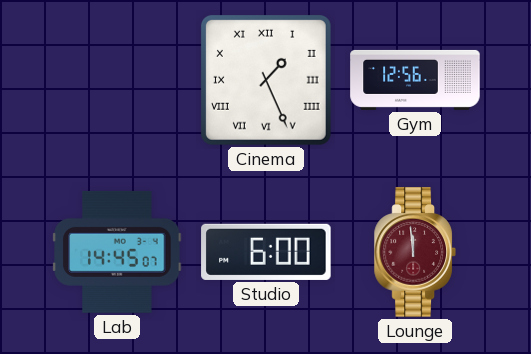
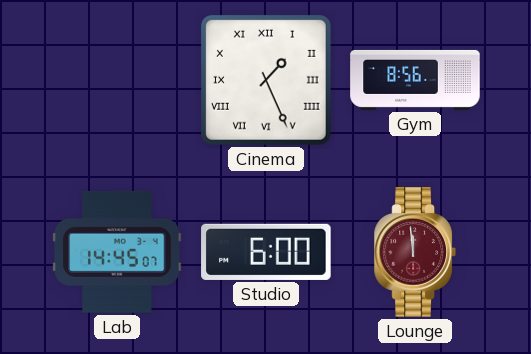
Gym: 12:56 -> 8:56 (415, 80)
